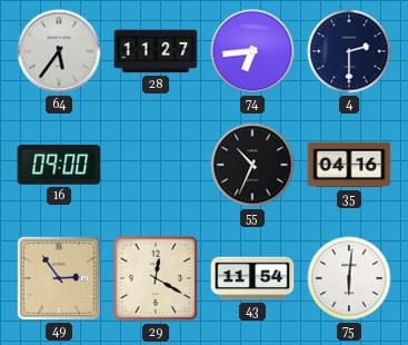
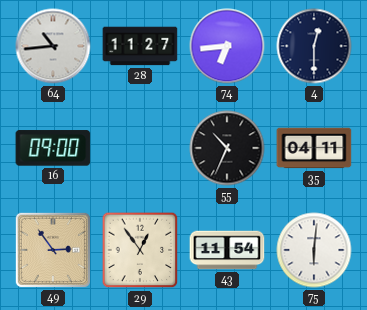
64: 5:36 -> 10:44 (53, 46)
4: 2:30 -> 12:30 (314, 46)
35: 04:16 -> 04:11 (314, 148)
29: 12:20 -> 12:54 (140, 250)
